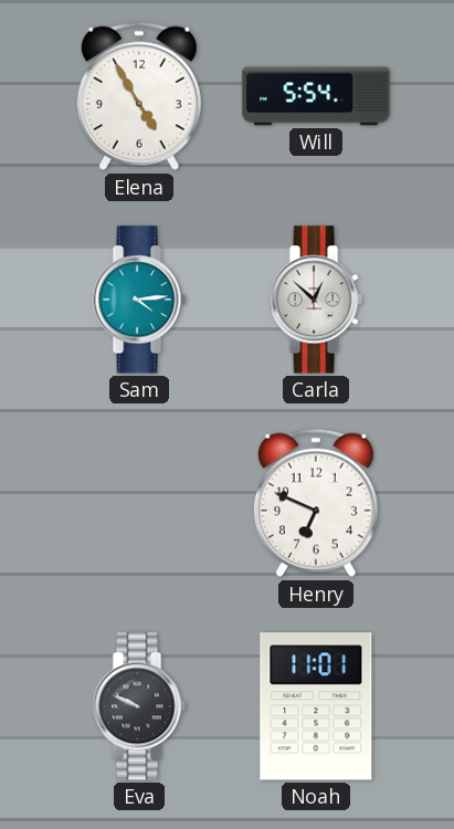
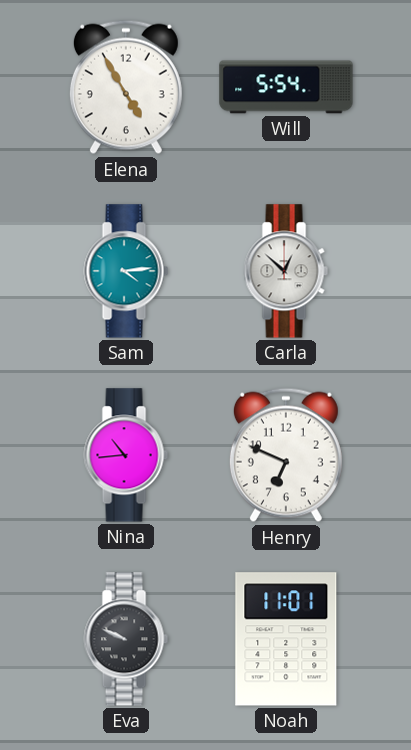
Nina: none -> 10:44 (126, 455)
